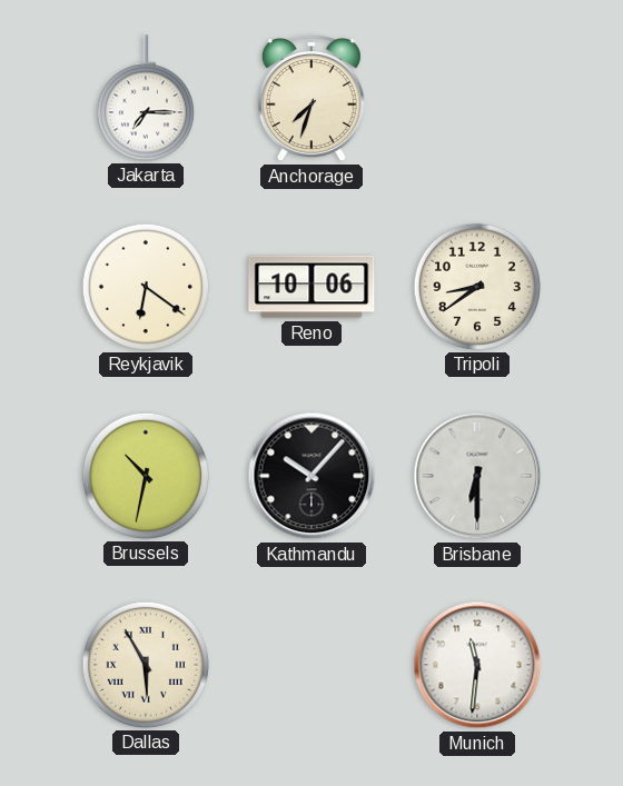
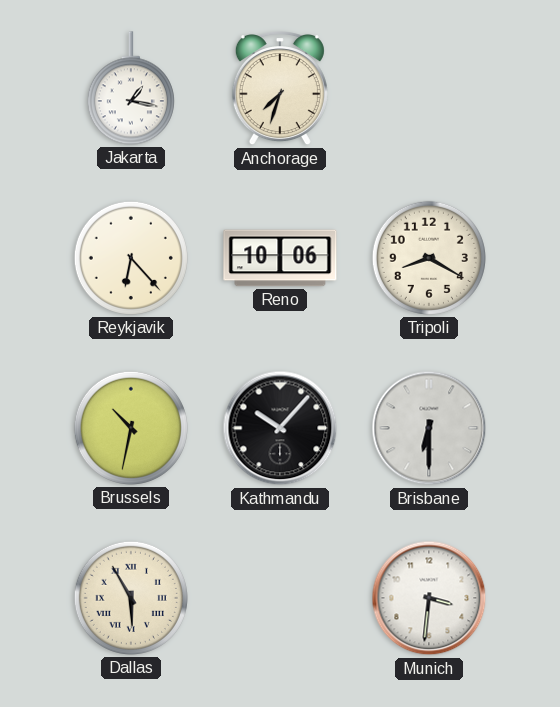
Jakarta: 7:15 -> 1:17 (131, 88)
Reykjavik: 6:21 -> 6:23 (131, 258)
Tripoli: 8:39 -> 8:20 (429, 258)
Munich: 11:31 -> 3:31 (429, 598)
